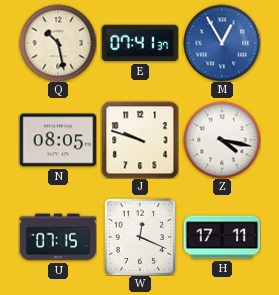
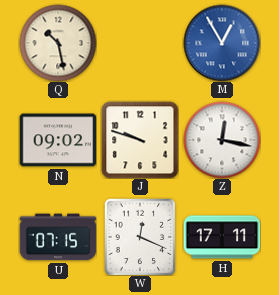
E: 07:41 -> none (140, 43)
N: 08:05 -> 09:02 (58, 140)
Z: 4:17 -> 12:17 (222, 140)
